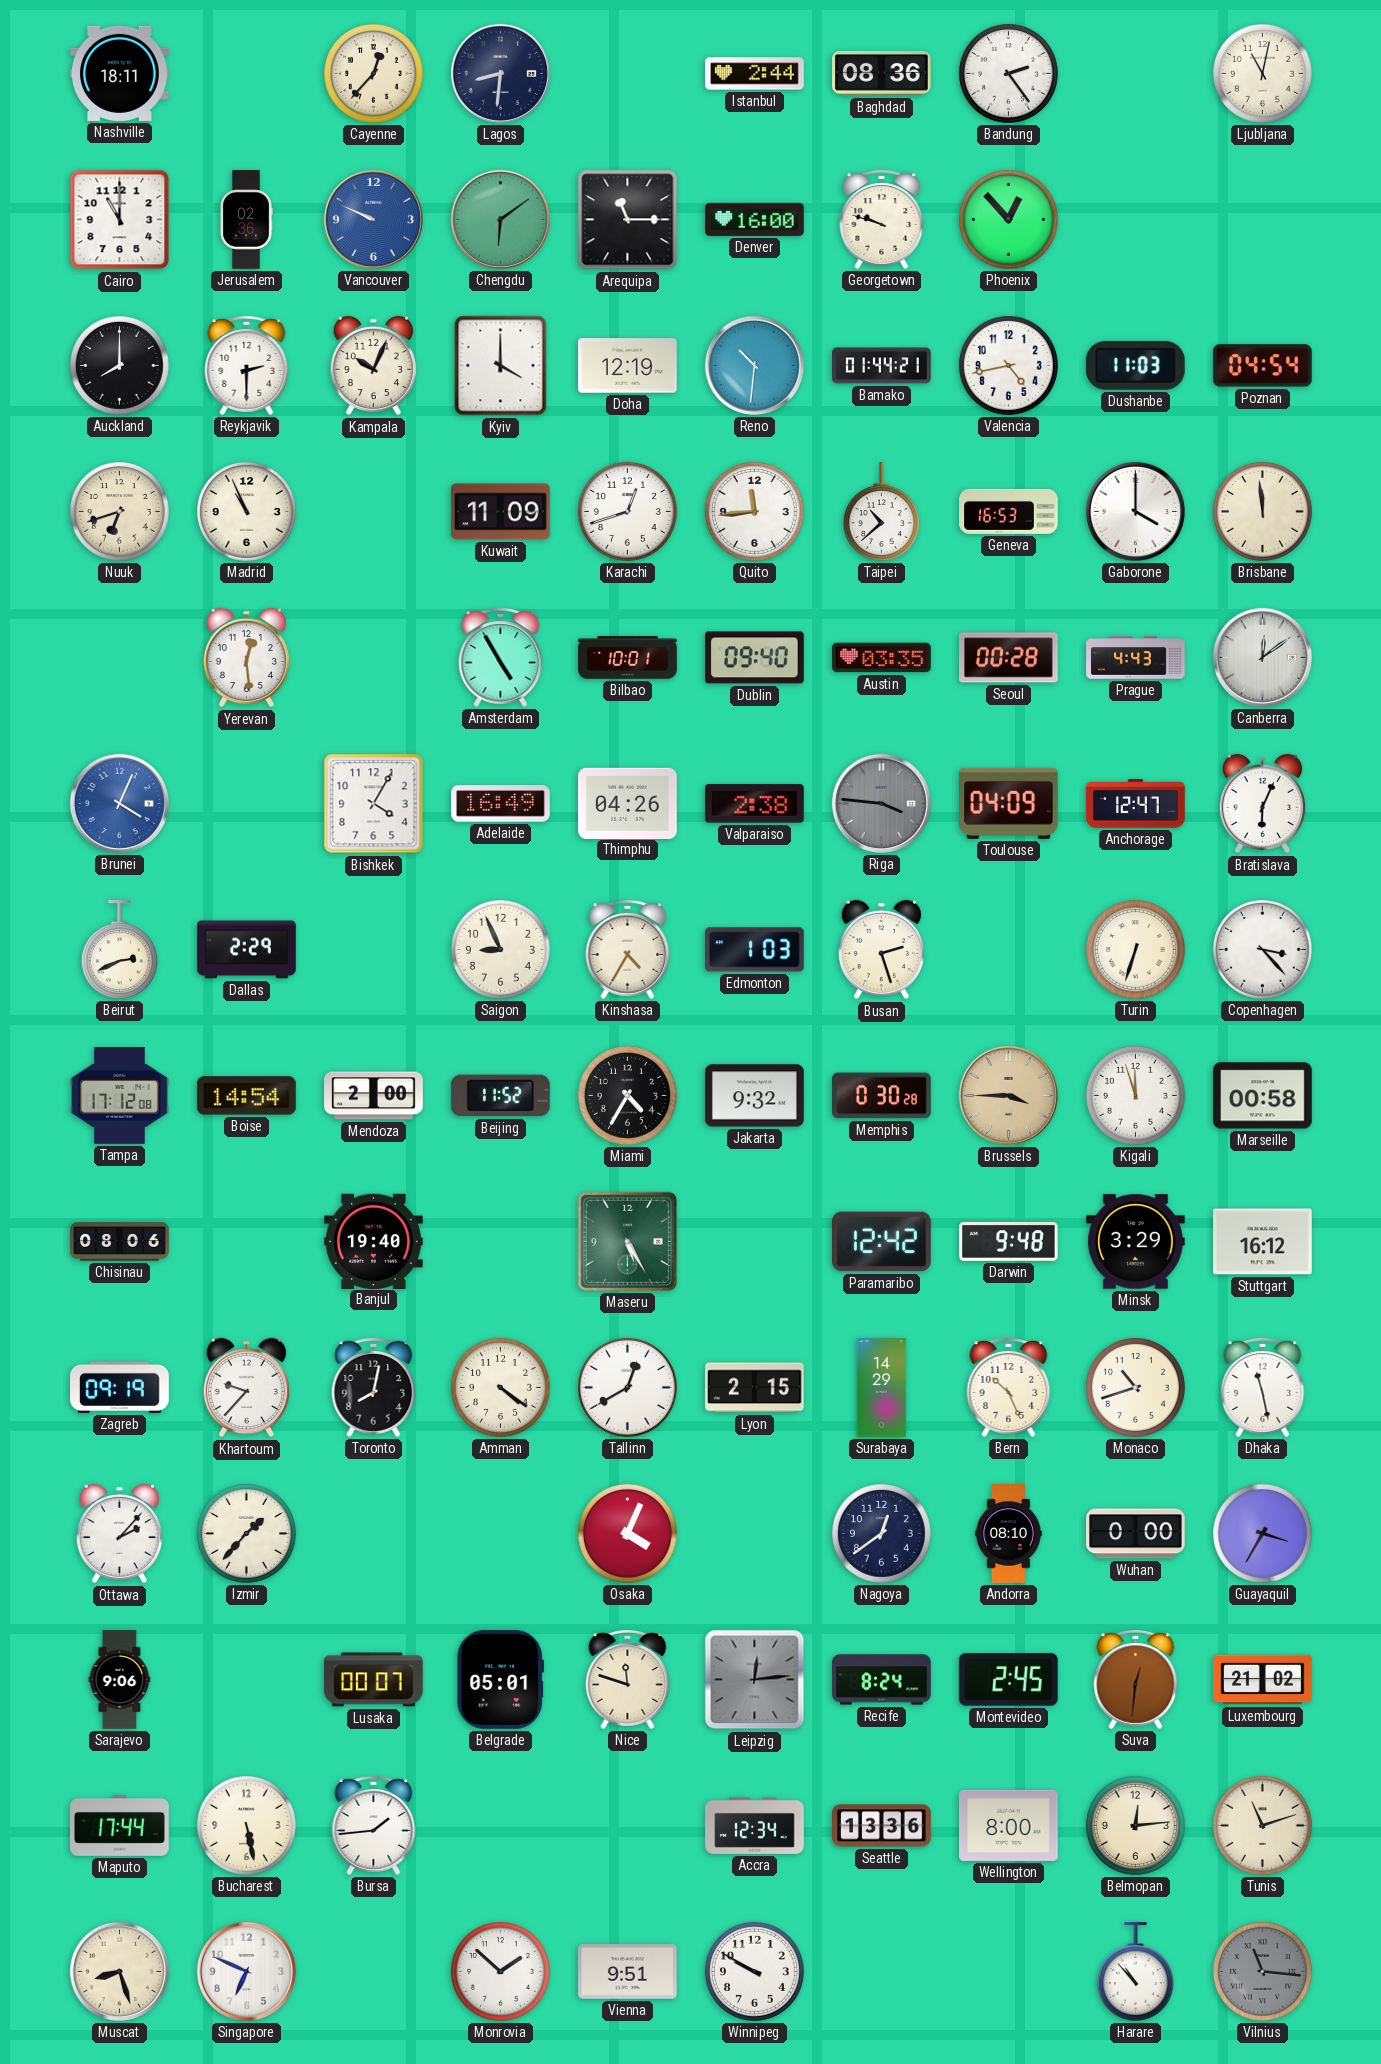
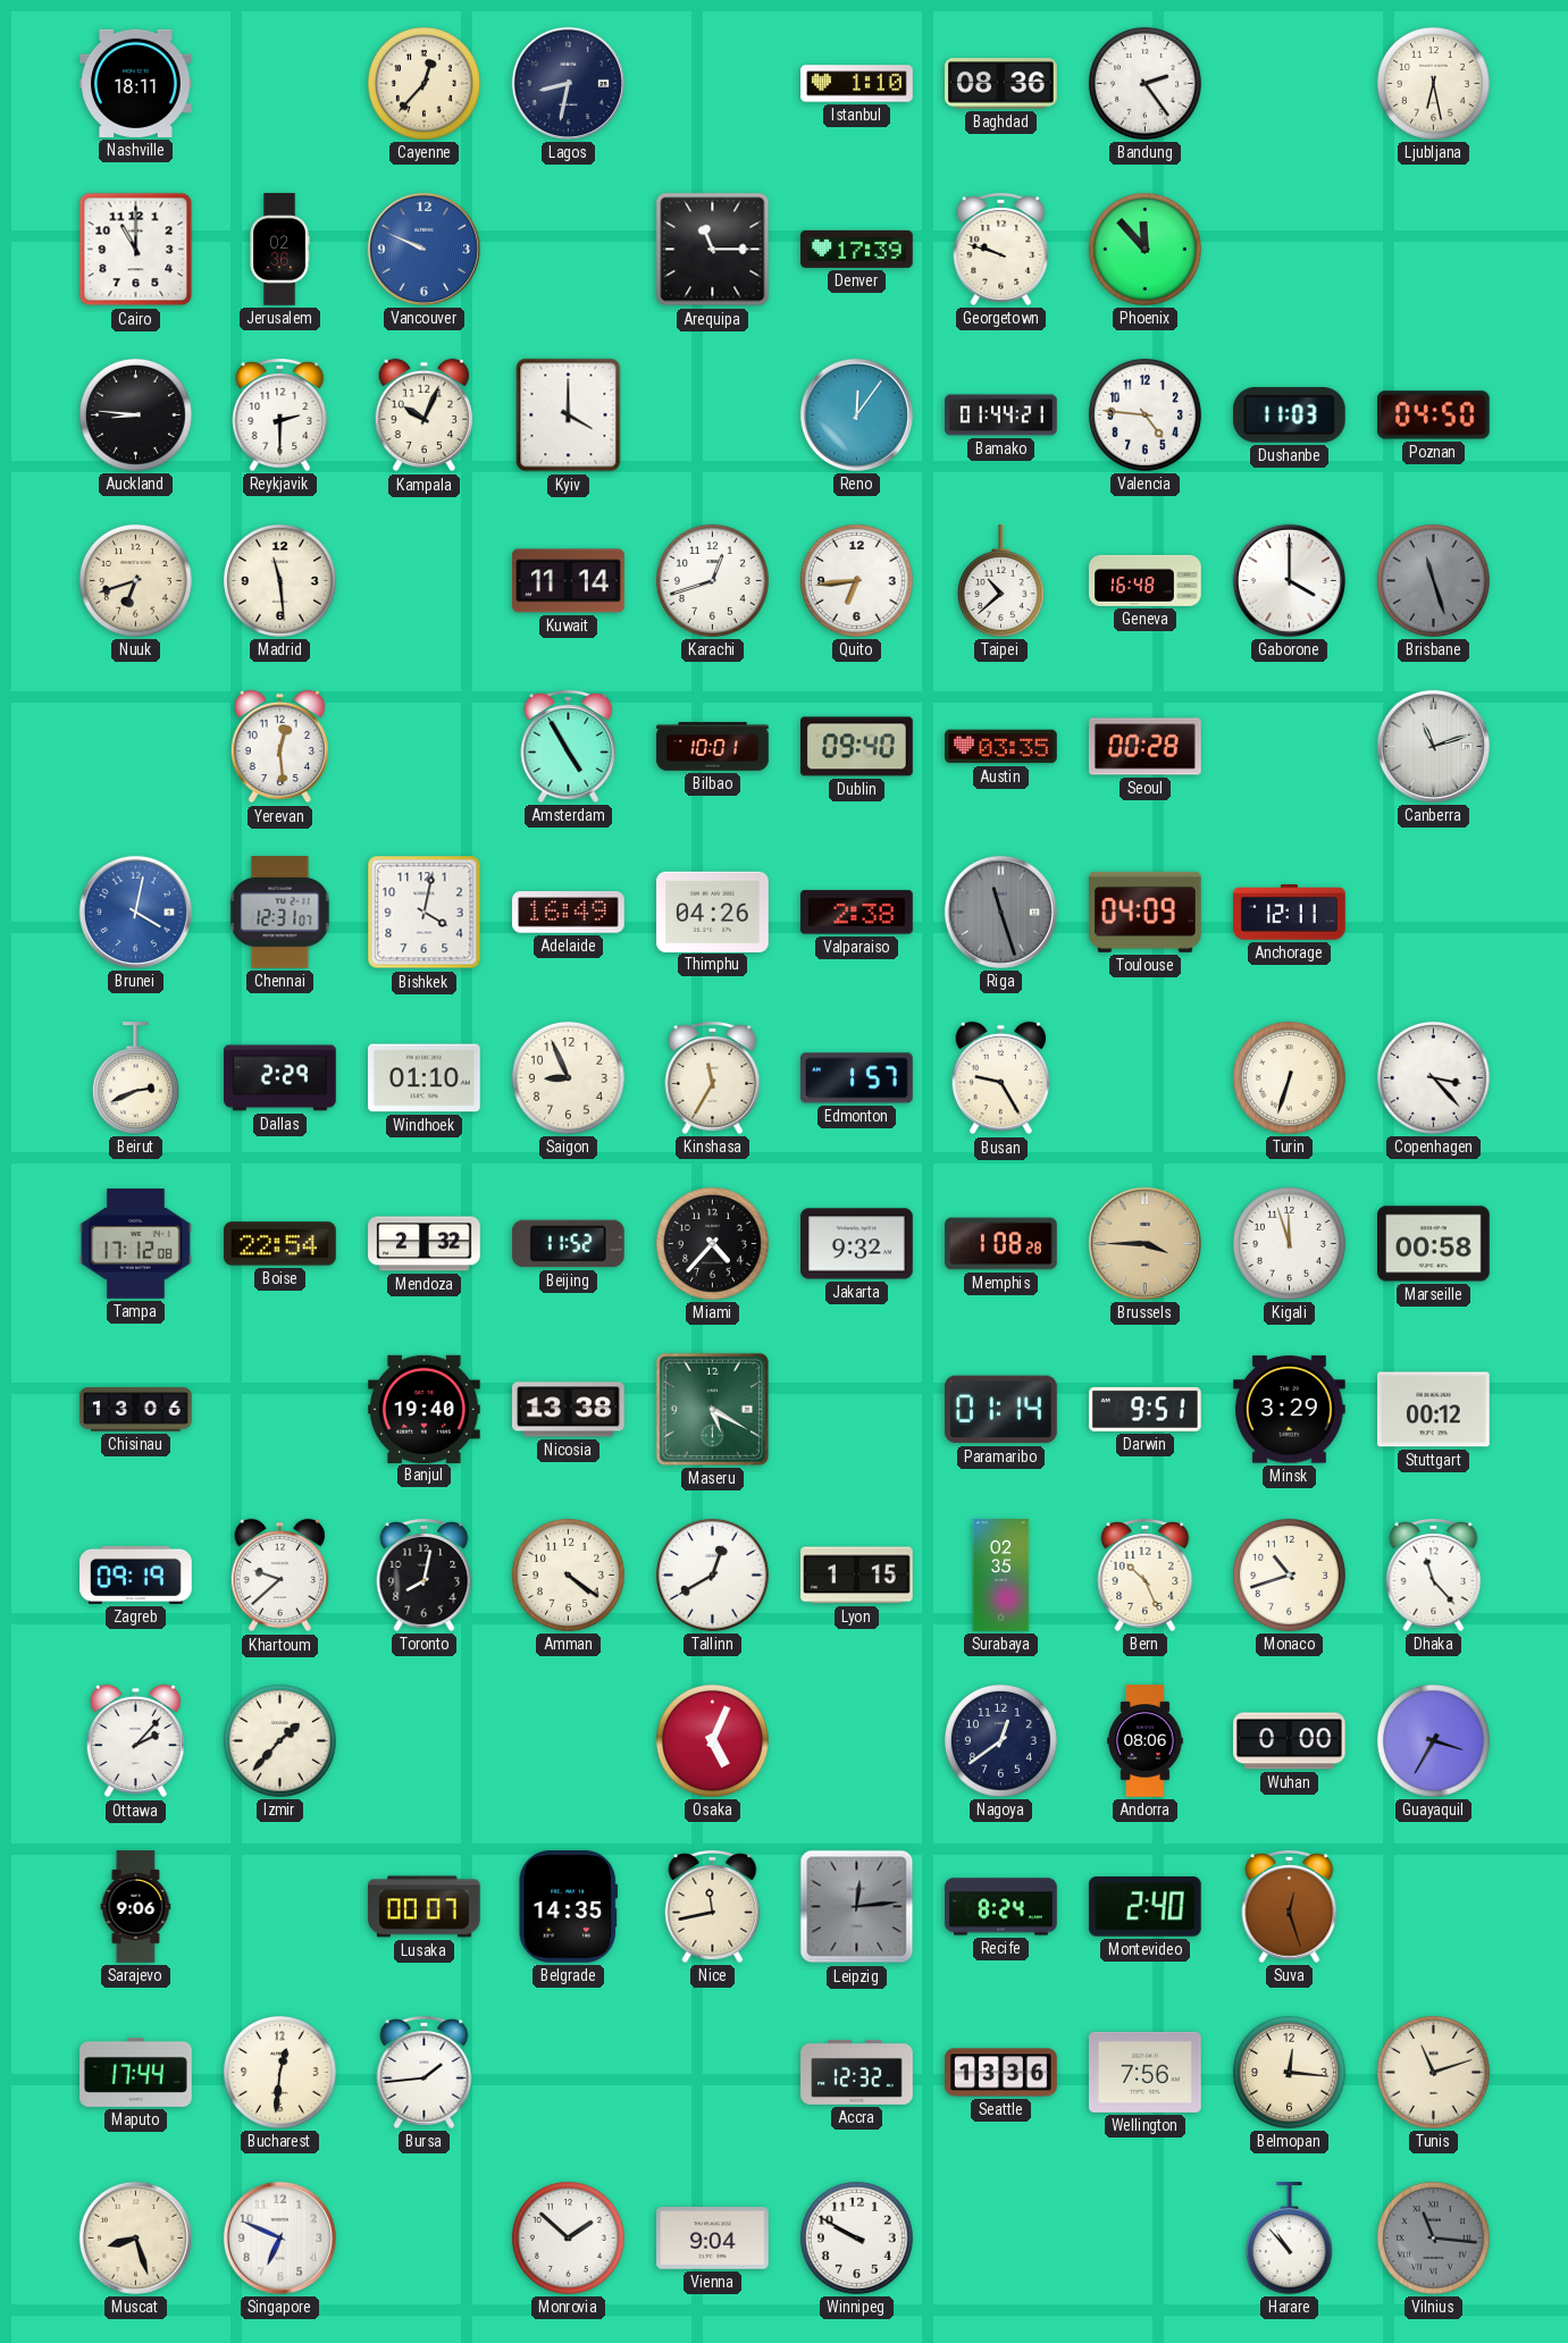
Lagos: 8:31 -> 8:32 (568, 83)
Istanbul: 2:44 -> 1:10 (857, 84)
Ljubljana: 11:02 -> 6:28 (1433, 83)
Chengdu: 6:09 -> none (500, 219)
Denver: 16:00 -> 17:39 (857, 249)
Phoenix: 12:53 -> 11:53 (1144, 249)
Auckland: 8:00 -> 8:46 (135, 414)
Doha: 12:19 -> none (628, 366)
Reno: 10:31 -> 12:06 (856, 414)
Valencia: 4:43 -> 4:46 (1144, 414)
Poznan: 04:54 -> 04:50 (1434, 415)
Madrid: 10:56 -> 11:29 (279, 580)
Kuwait: 11:09 -> 11:14 (569, 581)
Quito: 11:44 -> 6:44 (856, 580)
Geneva: 16:53 -> 16:48 (1146, 580)
Brisbane: 11:59 -> 11:27 (1433, 580)
Brisbane dial: cream -> grey (1433, 580)
Prague: 4:43 -> none (1136, 658)
Canberra: 12:09 -> 11:12 (1433, 746)
Brunei: 4:04 -> 4:02 (135, 912)
Chennai: none -> 12:31 (280, 913)
Bishkek: 4:05 -> 4:02 (425, 913)
Riga: 3:46 -> 11:27 (1000, 912)
Anchorage: 12:47 -> 12:11 (1290, 913)
Bratislava: 6:04 -> none (1262, 804)
Windhoek: none -> 01:10 (425, 1078)
Kinshasa: 4:35 -> 11:35 (713, 1077)
Edmonton: 1:03 -> 1:57 (857, 1078)
Busan: 2:27 -> 9:25 (1000, 1078)
Boise: 14:54 -> 22:54 (280, 1244)
Mendoza: 2:00 -> 2:32 (425, 1244)
Miami: 4:35 -> 4:37 (712, 1243)
Memphis: 0:30 -> 1:08 (1001, 1244)
Chisinau: 08:06 -> 13:06 (136, 1410)
Nicosia: none -> 13:38 (569, 1410)
Maseru: 5:25 -> 5:20 (712, 1409)
Paramaribo: 12:42 -> 01:14 (1001, 1410)
Darwin: 9:48 -> 9:51 (1146, 1409)
Stuttgart: 16:12 -> 00:12 (1434, 1410)
Khartoum: 9:37 -> 9:38 (279, 1576)
Lyon: 2:15 -> 1:15 (857, 1576)
Surabaya: 14:29 -> 02:35 (1001, 1576)
Dhaka: 11:28 -> 11:23 (1434, 1574)
Osaka: 4:04 -> 5:04 (712, 1740)
Andorra: 08:10 -> 08:06 (1146, 1741)
Belgrade: 05:01 -> 14:35 (568, 1907)
Nice: 11:48 -> 11:43 (713, 1906)
Montevideo: 2:45 -> 2:40 (1144, 1907)
Suva: 12:31 -> 12:27 (1290, 1906)
Luxembourg: 21:02 -> none (1263, 1680)
Bucharest: 5:28 -> 12:31 (279, 2072)
Accra: 12:34 -> 12:32 (857, 2072)
Wellington: 8:00 -> 7:56 (1146, 2072)
Belmopan: 12:14 -> 12:16 (1289, 2072)
Vienna: 9:51 -> 9:04 (713, 2239)
